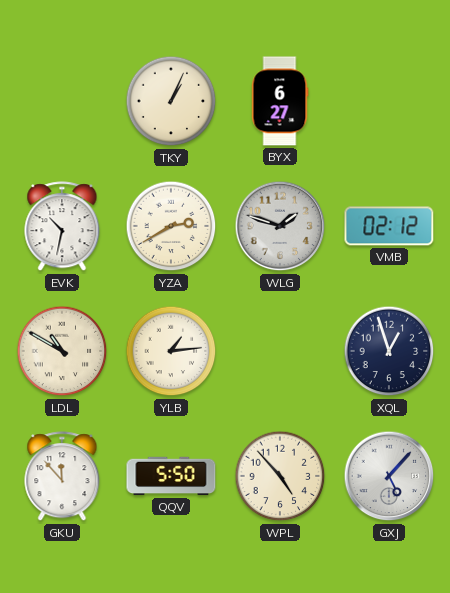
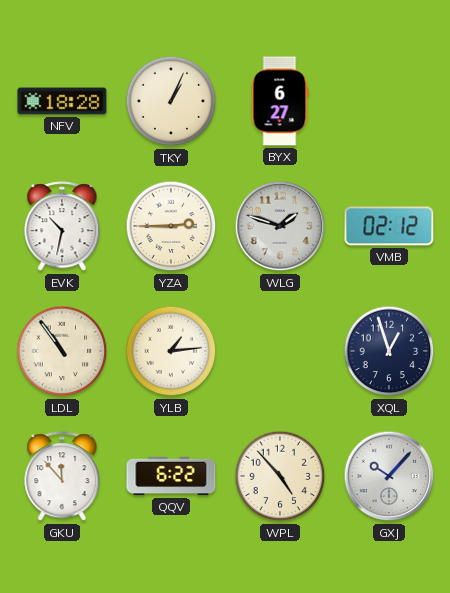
NFV: none -> 18:28 (62, 101)
YZA: 2:40 -> 2:45 (171, 226)
LDL: 10:50 -> 10:54 (62, 351)
QQV: 5:50 -> 6:22 (171, 476)
GXJ: 5:07 -> 10:07 (389, 476)
